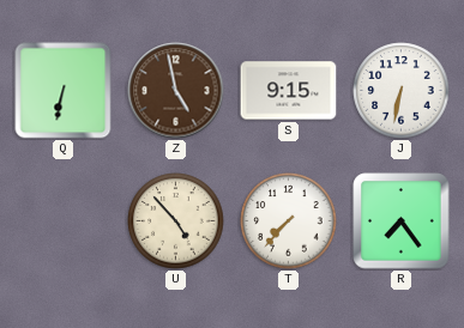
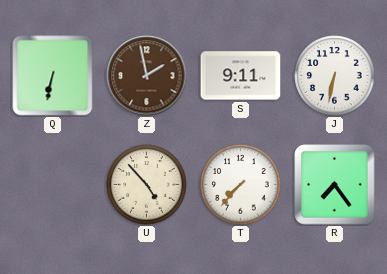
Z: 4:58 -> 1:58 (147, 76)
S: 9:15 -> 9:11 (241, 76)
